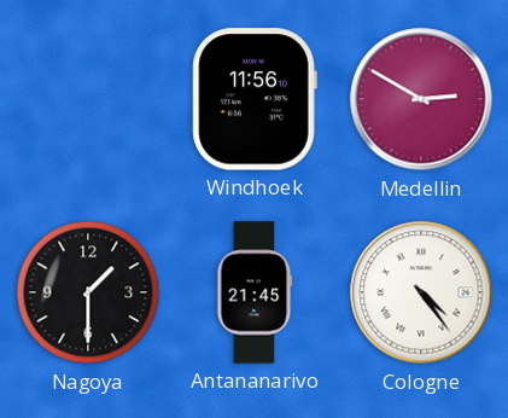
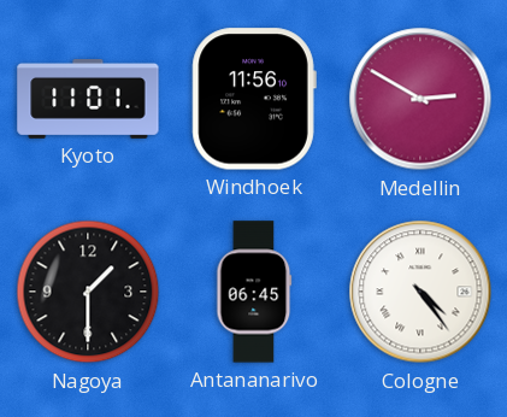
Kyoto: none -> 11:01 (88, 100)
Antananarivo: 21:45 -> 06:45 (254, 292)
